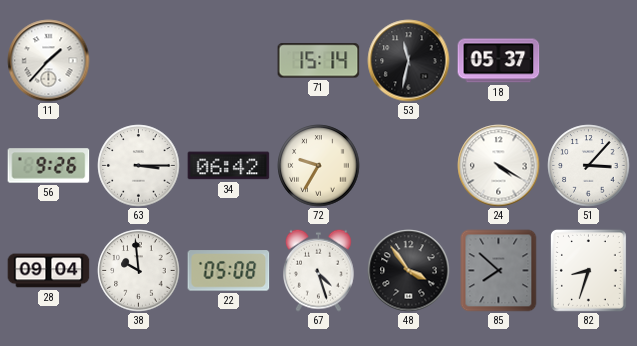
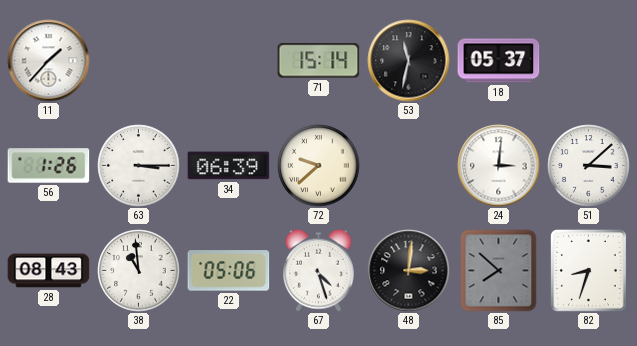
56: 9:26 -> 1:26 (49, 166)
34: 06:42 -> 06:39 (229, 166)
72: 9:35 -> 9:38 (319, 166)
24: 4:20 -> 3:01 (499, 166)
51: 3:07 -> 3:08 (589, 166)
28: 09:04 -> 08:43 (49, 271)
38: 9:59 -> 10:59 (139, 271)
22: 05:08 -> 05:06 (229, 271)
48: 3:54 -> 3:01 (409, 271)
